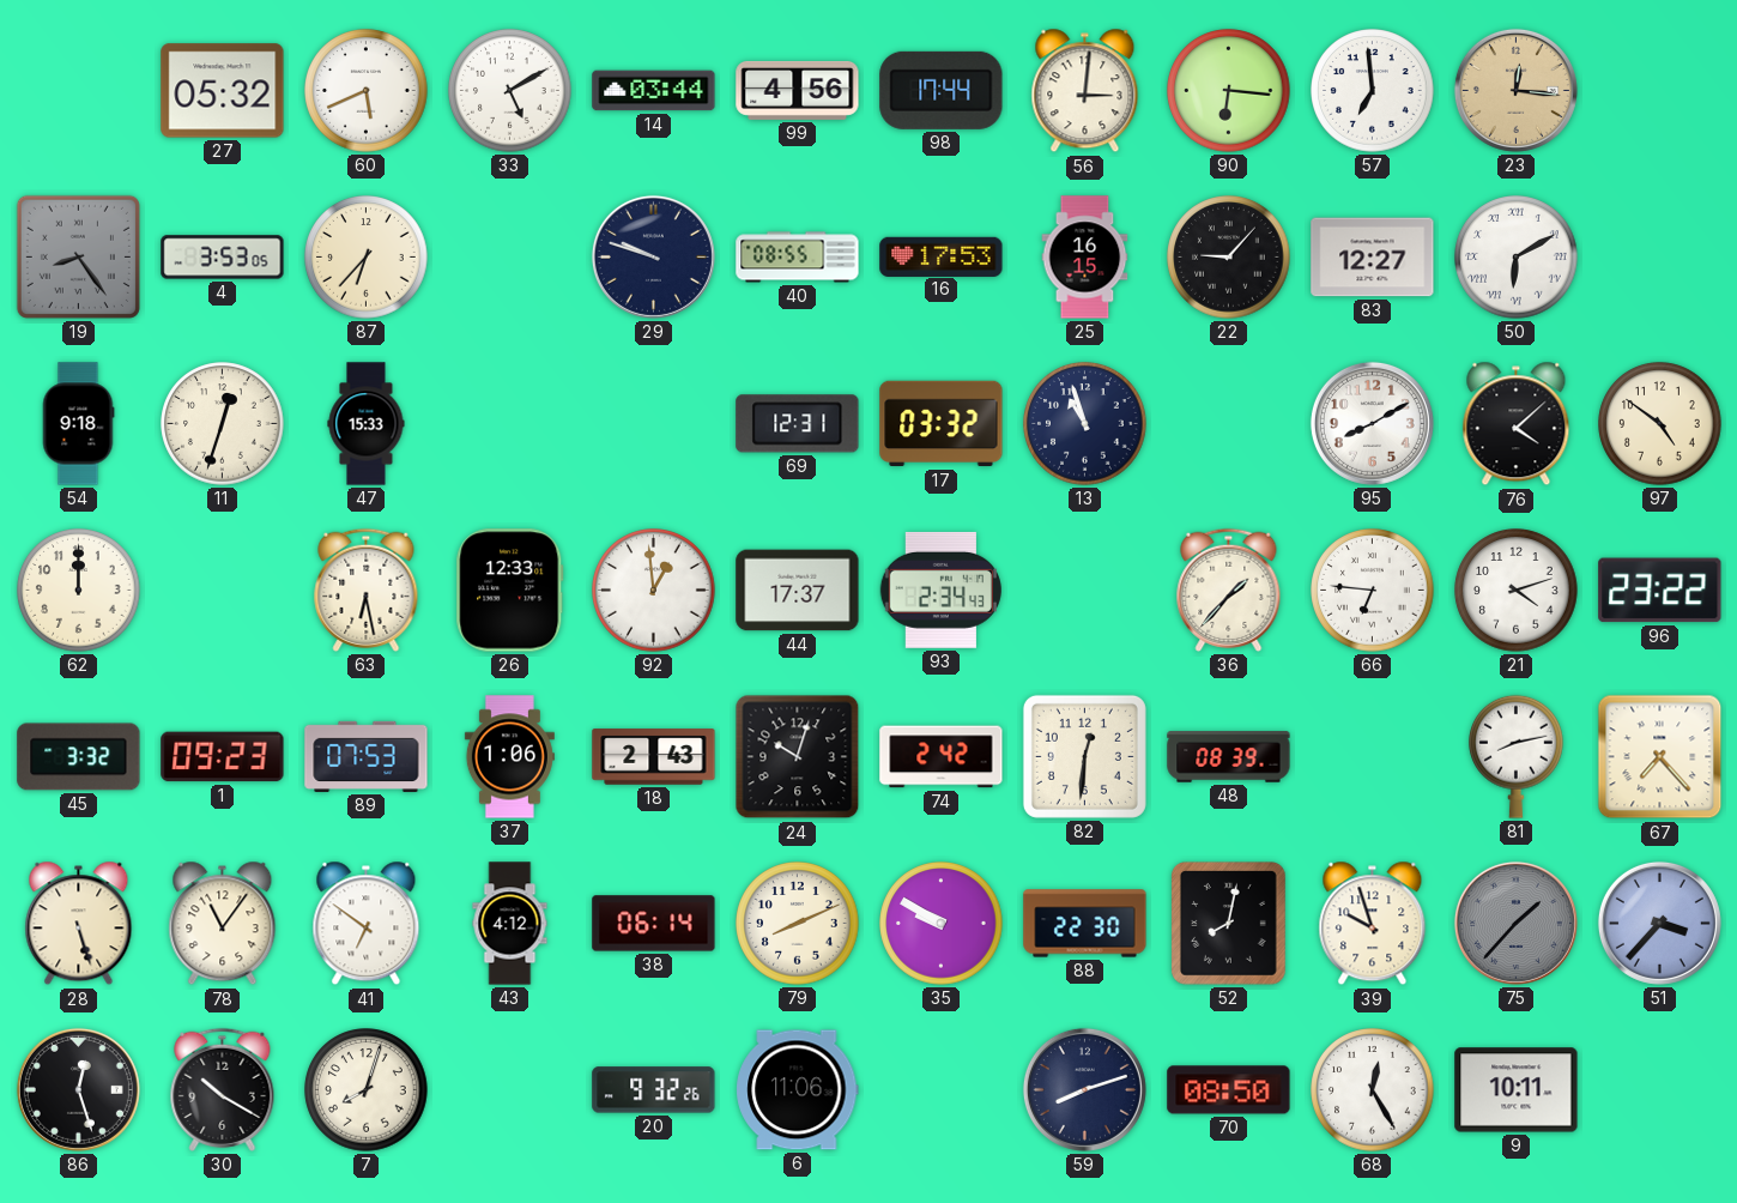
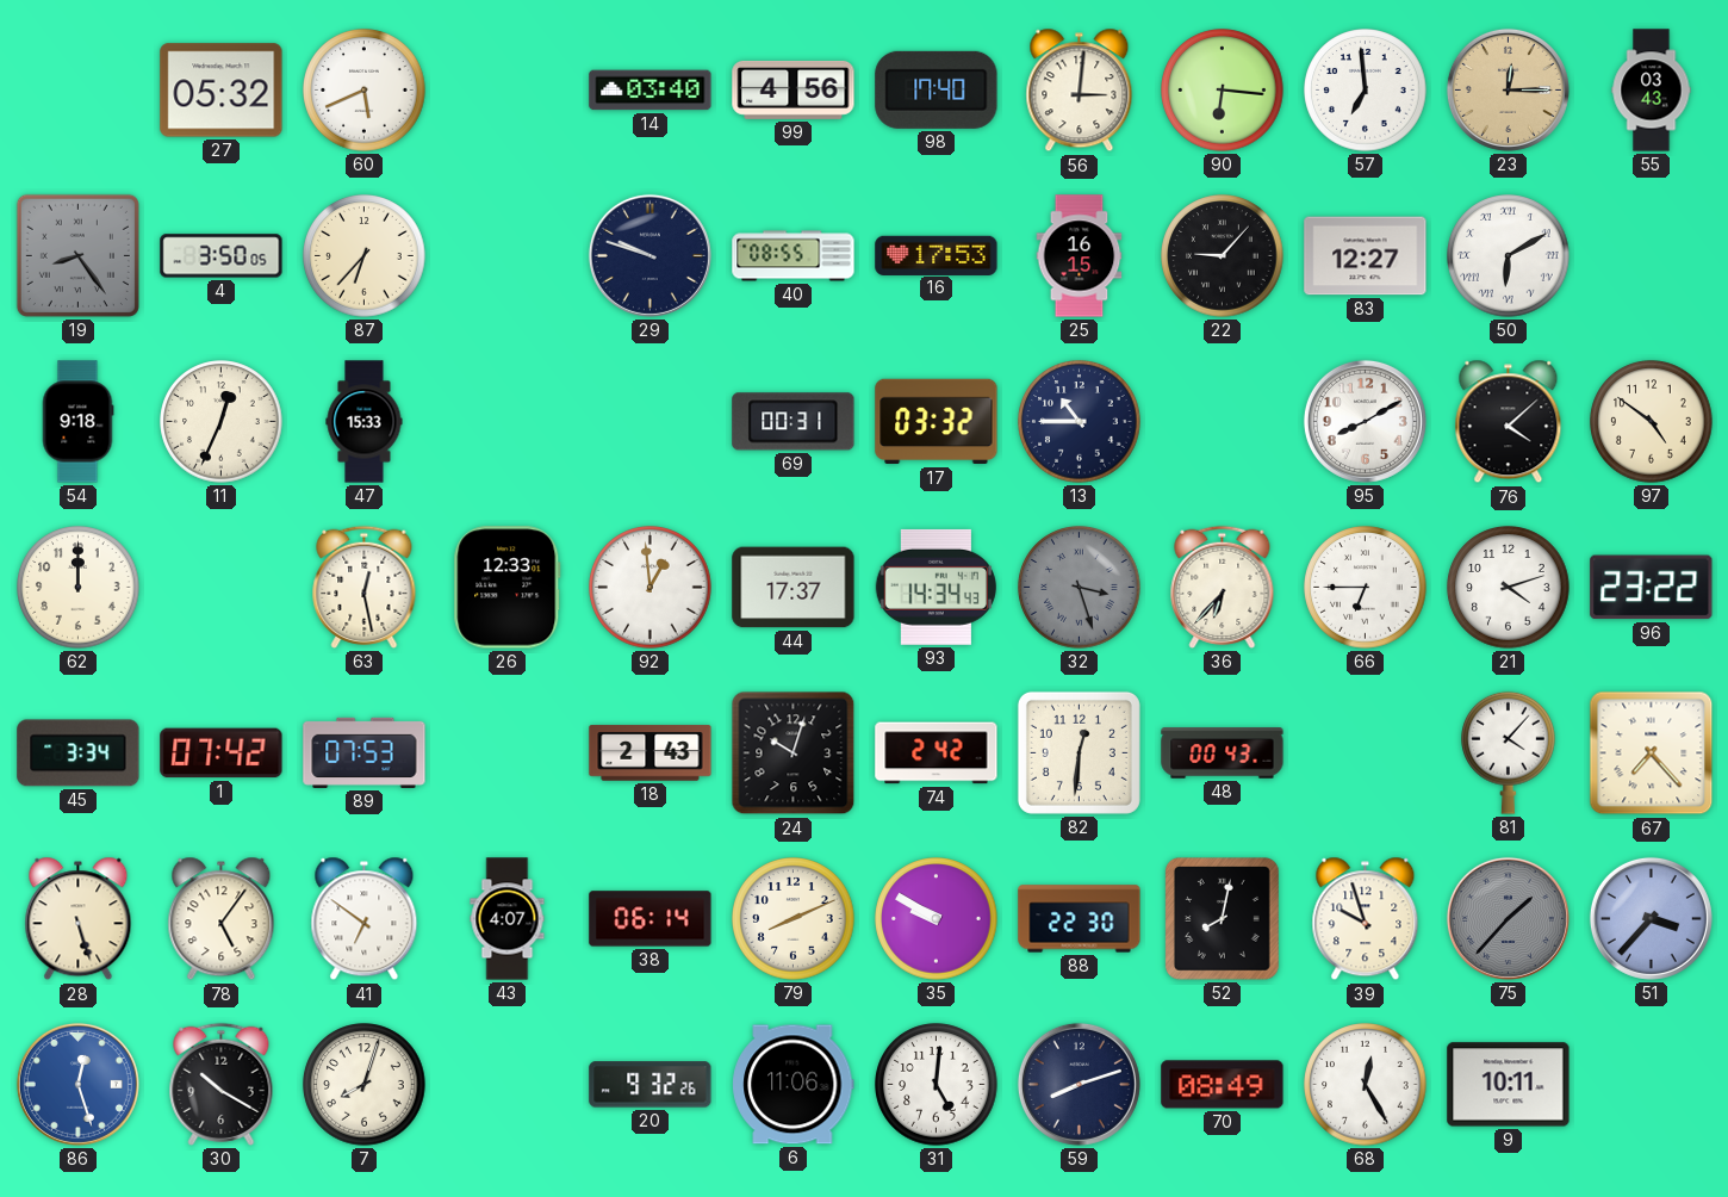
33: 5:10 -> none (510, 91)
14: 03:44 -> 03:40 (651, 91)
98: 17:44 -> 17:40 (937, 89)
23: 12:16 -> 12:15 (1508, 89)
55: none -> 03:43 (1652, 91)
4: 3:53 -> 3:50 (222, 256)
11: 12:33 -> 12:34 (222, 422)
69: 12:31 -> 00:31 (794, 422)
13: 10:57 -> 10:45 (1080, 422)
63: 6:28 -> 12:28 (365, 587)
93: 2:34 -> 14:34 (936, 587)
32: none -> 3:27 (1080, 588)
36: 1:37 -> 6:37 (1223, 587)
66: 6:46 -> 6:45 (1366, 588)
45: 3:32 -> 3:34 (79, 753)
1: 09:23 -> 07:42 (222, 753)
37: 1:06 -> none (509, 757)
48: 08:39 -> 00:43 (1223, 753)
81: 8:13 -> 4:07 (1509, 752)
78: 11:06 -> 5:06 (222, 919)
43: 4:12 -> 4:07 (508, 919)
86 dial: black -> blue (77, 1084)
31: none -> 5:01 (937, 1085)
70: 08:50 -> 08:49 (1223, 1085)
